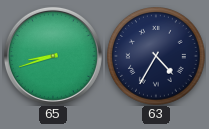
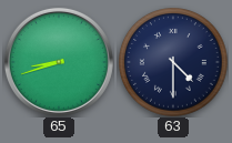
63: 4:35 -> 4:30 (173, 62)
